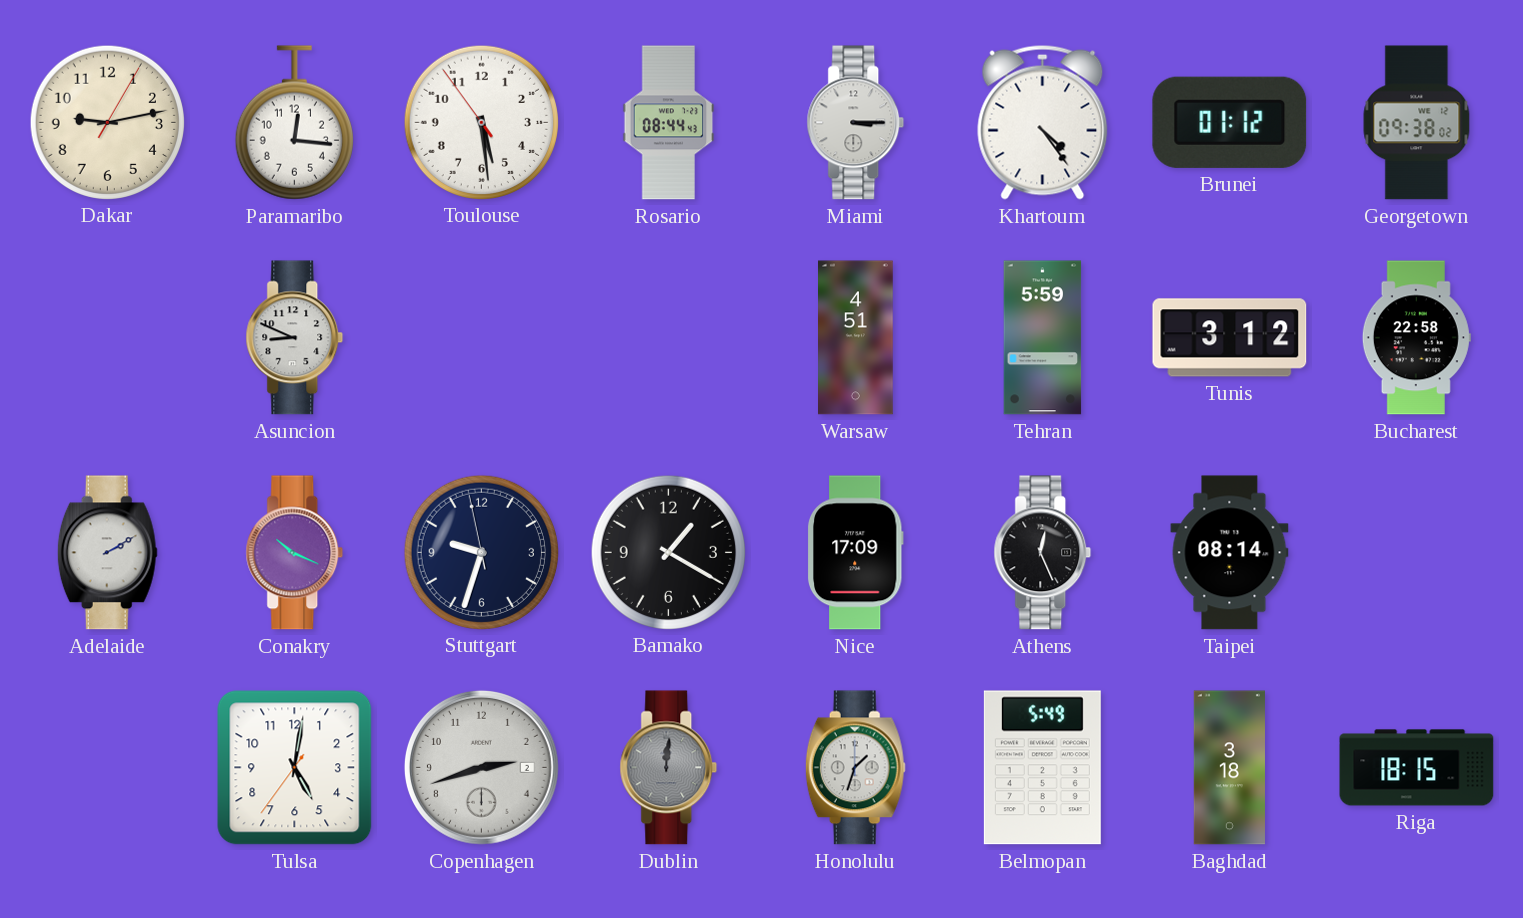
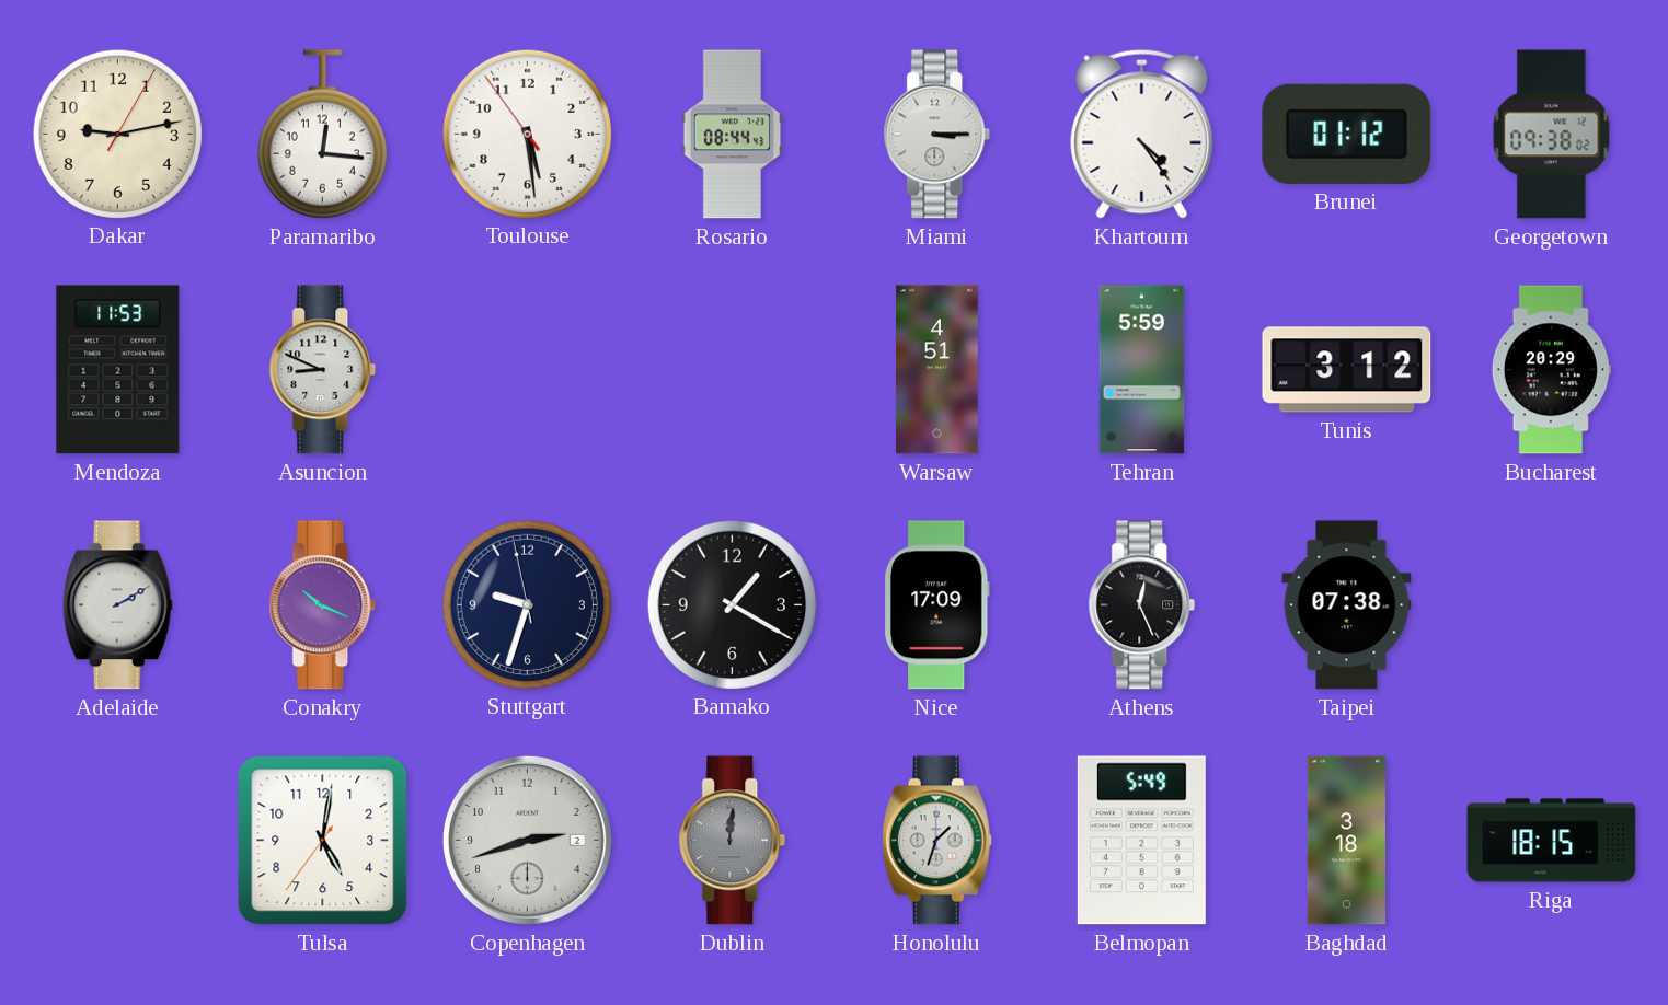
Mendoza: none -> 11:53 (118, 370)
Bucharest: 22:58 -> 20:29 (1551, 370)
Taipei: 08:14 -> 07:38 (1347, 605)
